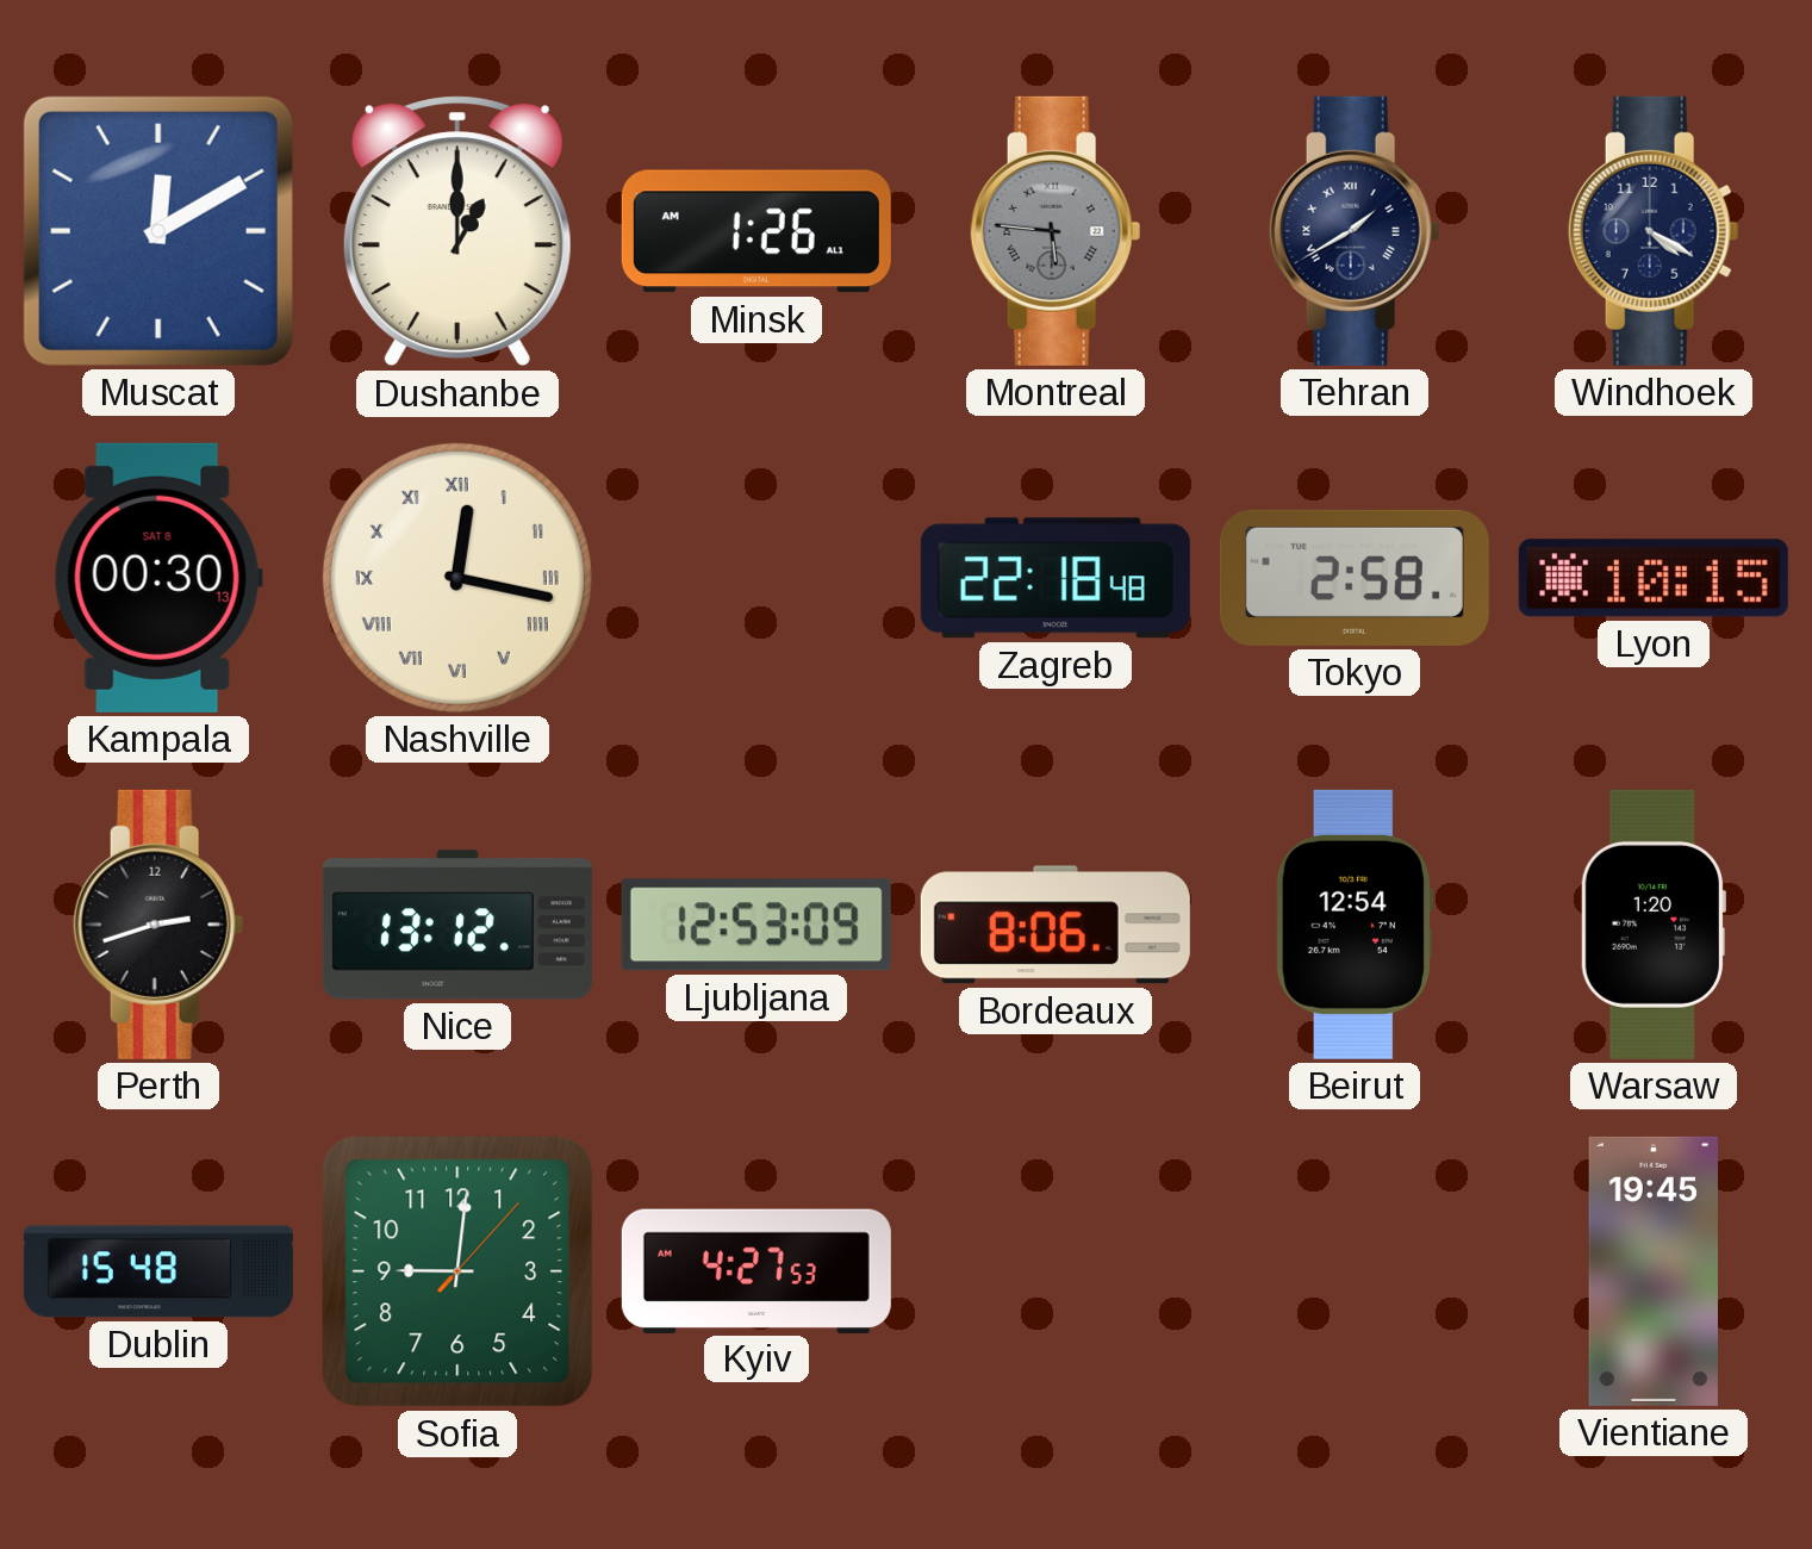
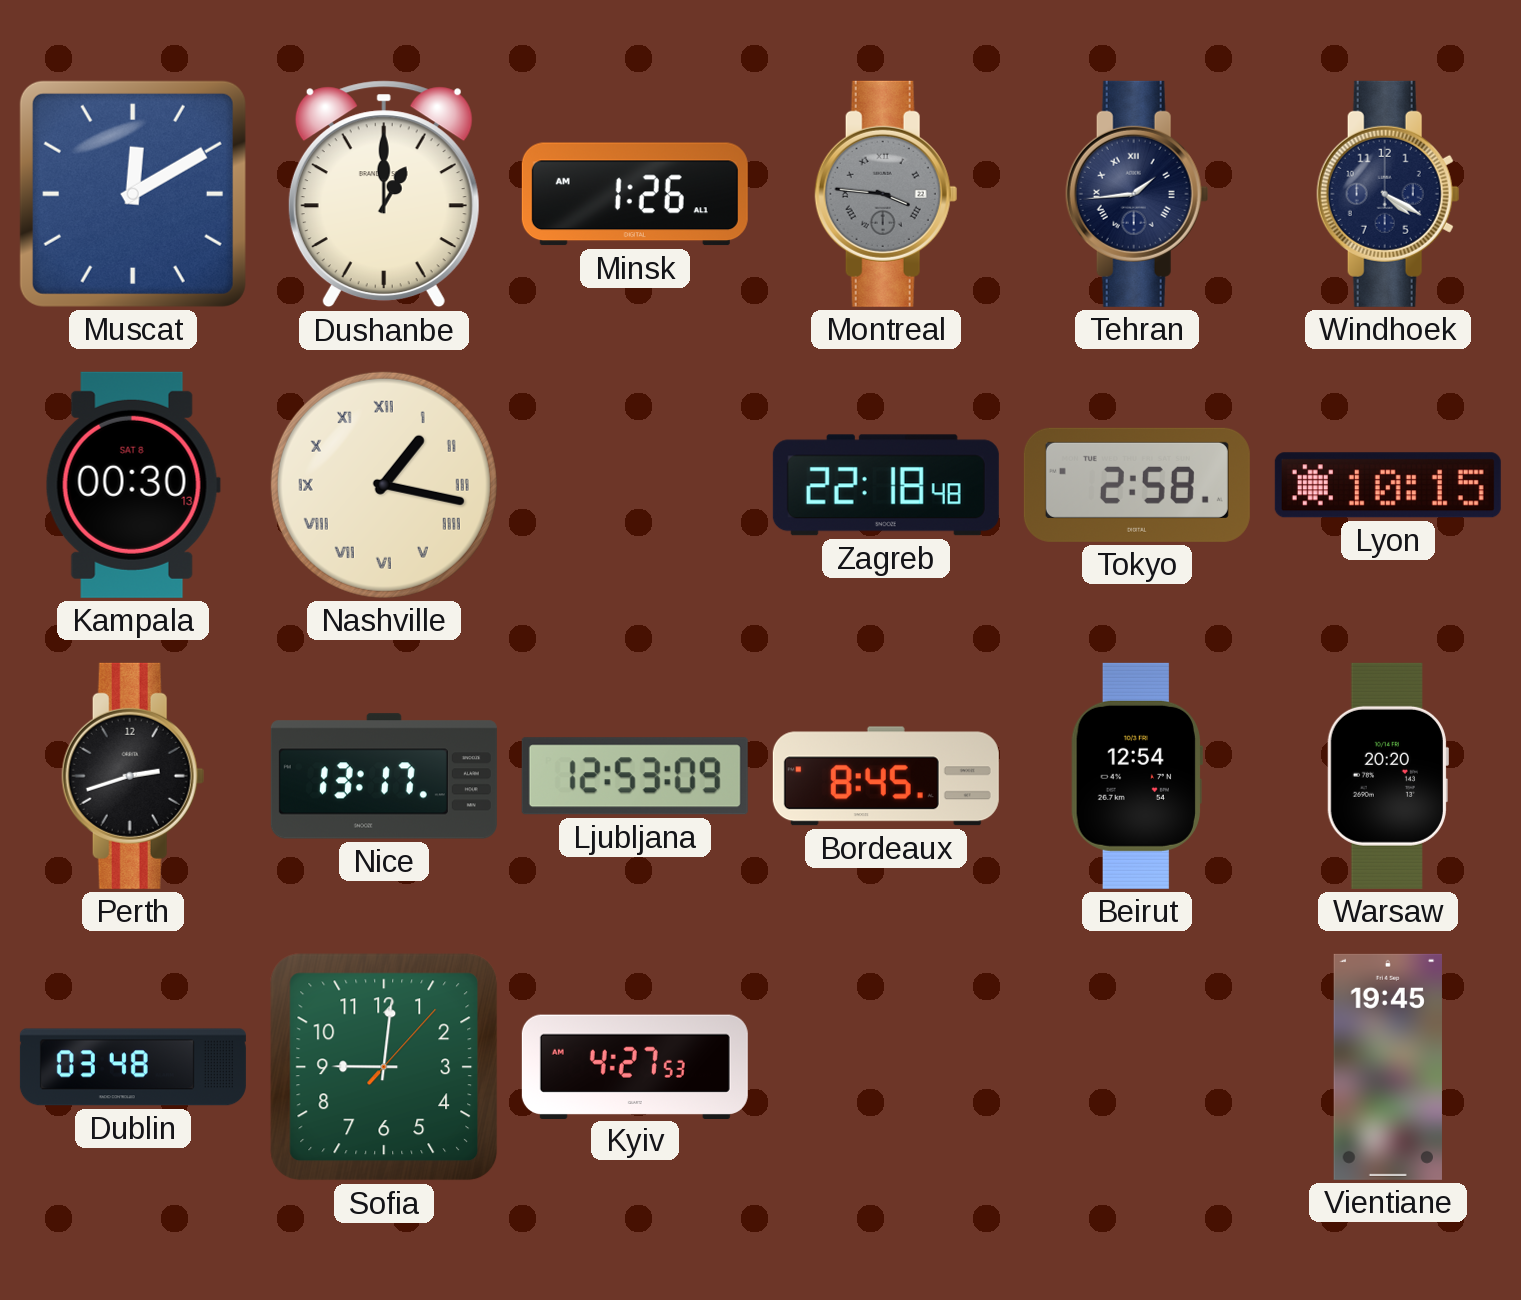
Montreal: 5:46 -> 3:46 (886, 194)
Tehran: 1:40 -> 1:44 (1137, 194)
Nashville: 12:17 -> 1:17 (384, 485)
Nice: 13:12 -> 13:17 (384, 776)
Bordeaux: 8:06 -> 8:45 (886, 776)
Warsaw: 1:20 -> 20:20 (1387, 776)
Dublin: 15:48 -> 03:48 (133, 1067)
